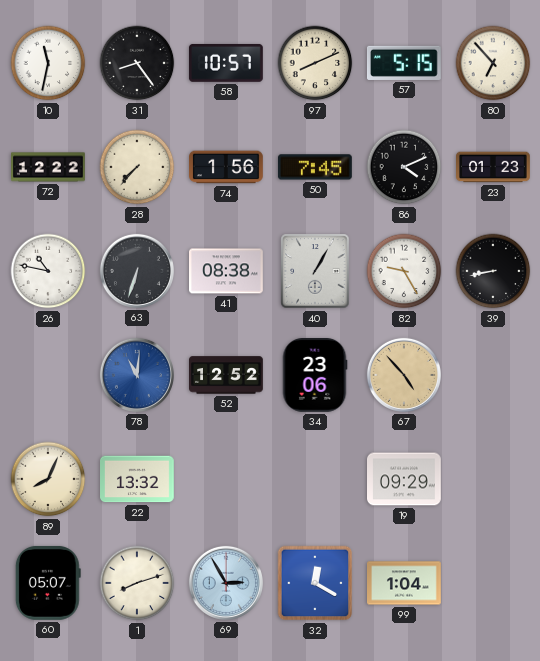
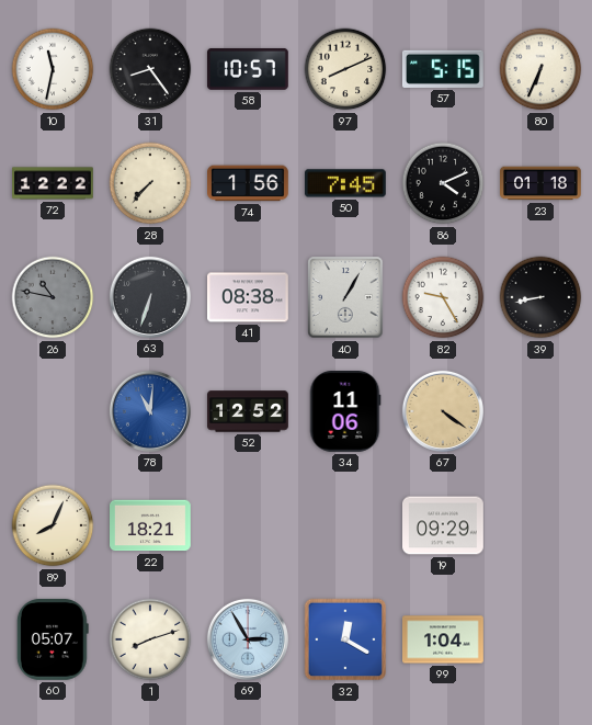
80: 6:53 -> 6:34 (540, 69)
23: 01:23 -> 01:18 (542, 183)
26 dial: white -> grey (53, 297)
34: 23:06 -> 11:06 (345, 412)
67: 4:53 -> 4:21 (443, 411)
22: 13:32 -> 18:21 (151, 525)
